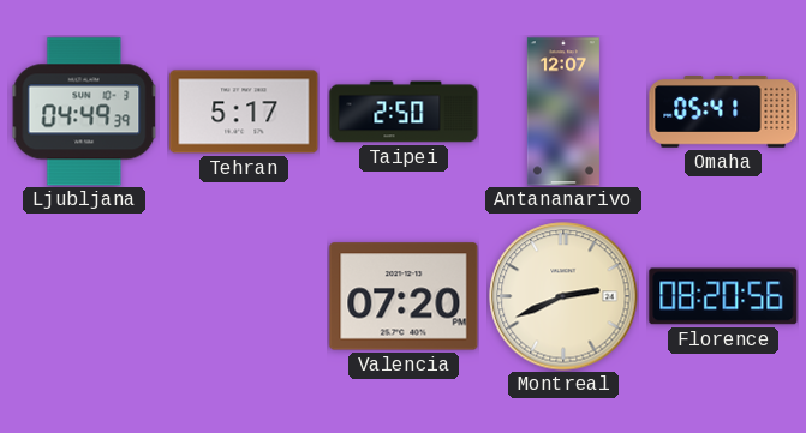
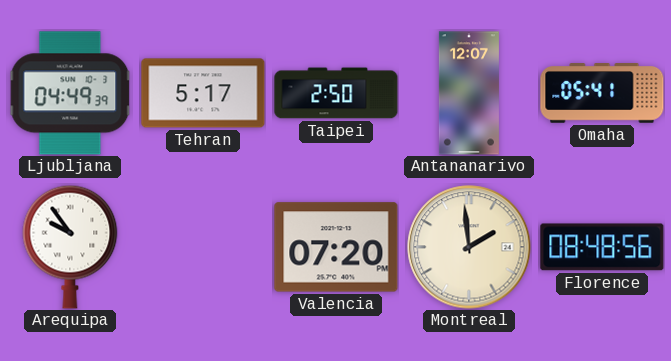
Arequipa: none -> 9:54 (70, 247)
Montreal: 2:41 -> 1:59 (469, 247)
Florence: 08:20 -> 08:48 (602, 247)
